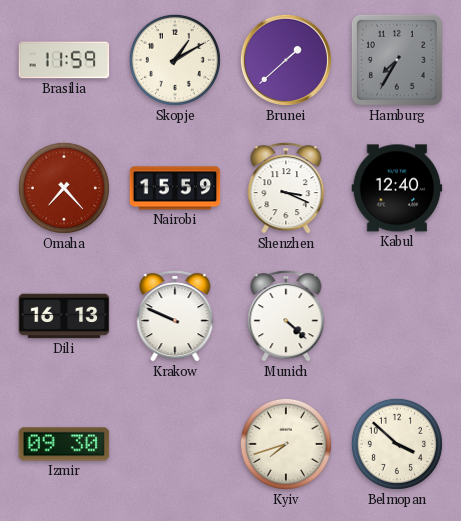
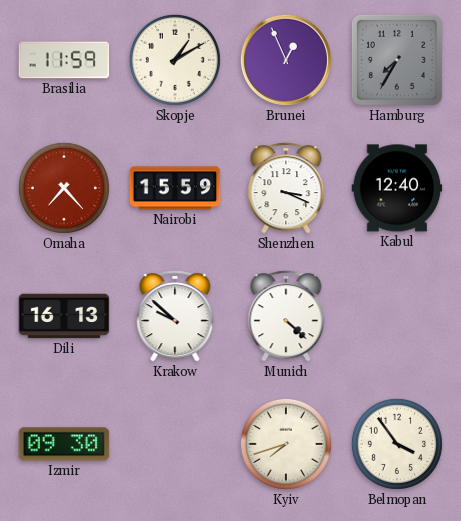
Brunei: 1:38 -> 12:56 (286, 60)
Krakow: 9:49 -> 9:52 (175, 316)
Belmopan: 3:52 -> 3:54 (397, 444)
